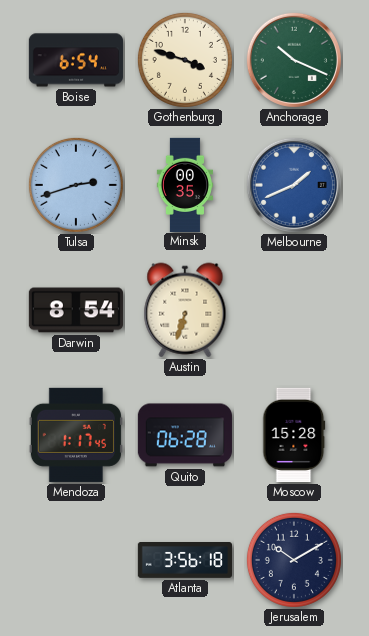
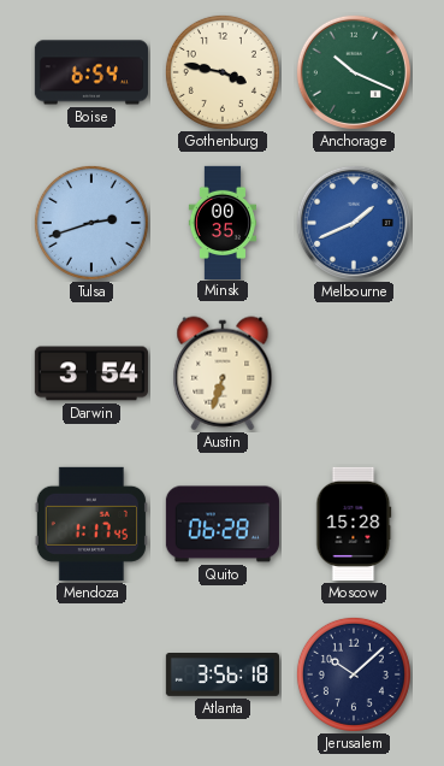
Gothenburg: 3:48 -> 3:47 (223, 72)
Darwin: 8:54 -> 3:54 (91, 373)
Jerusalem: 10:10 -> 10:08 (354, 674)
